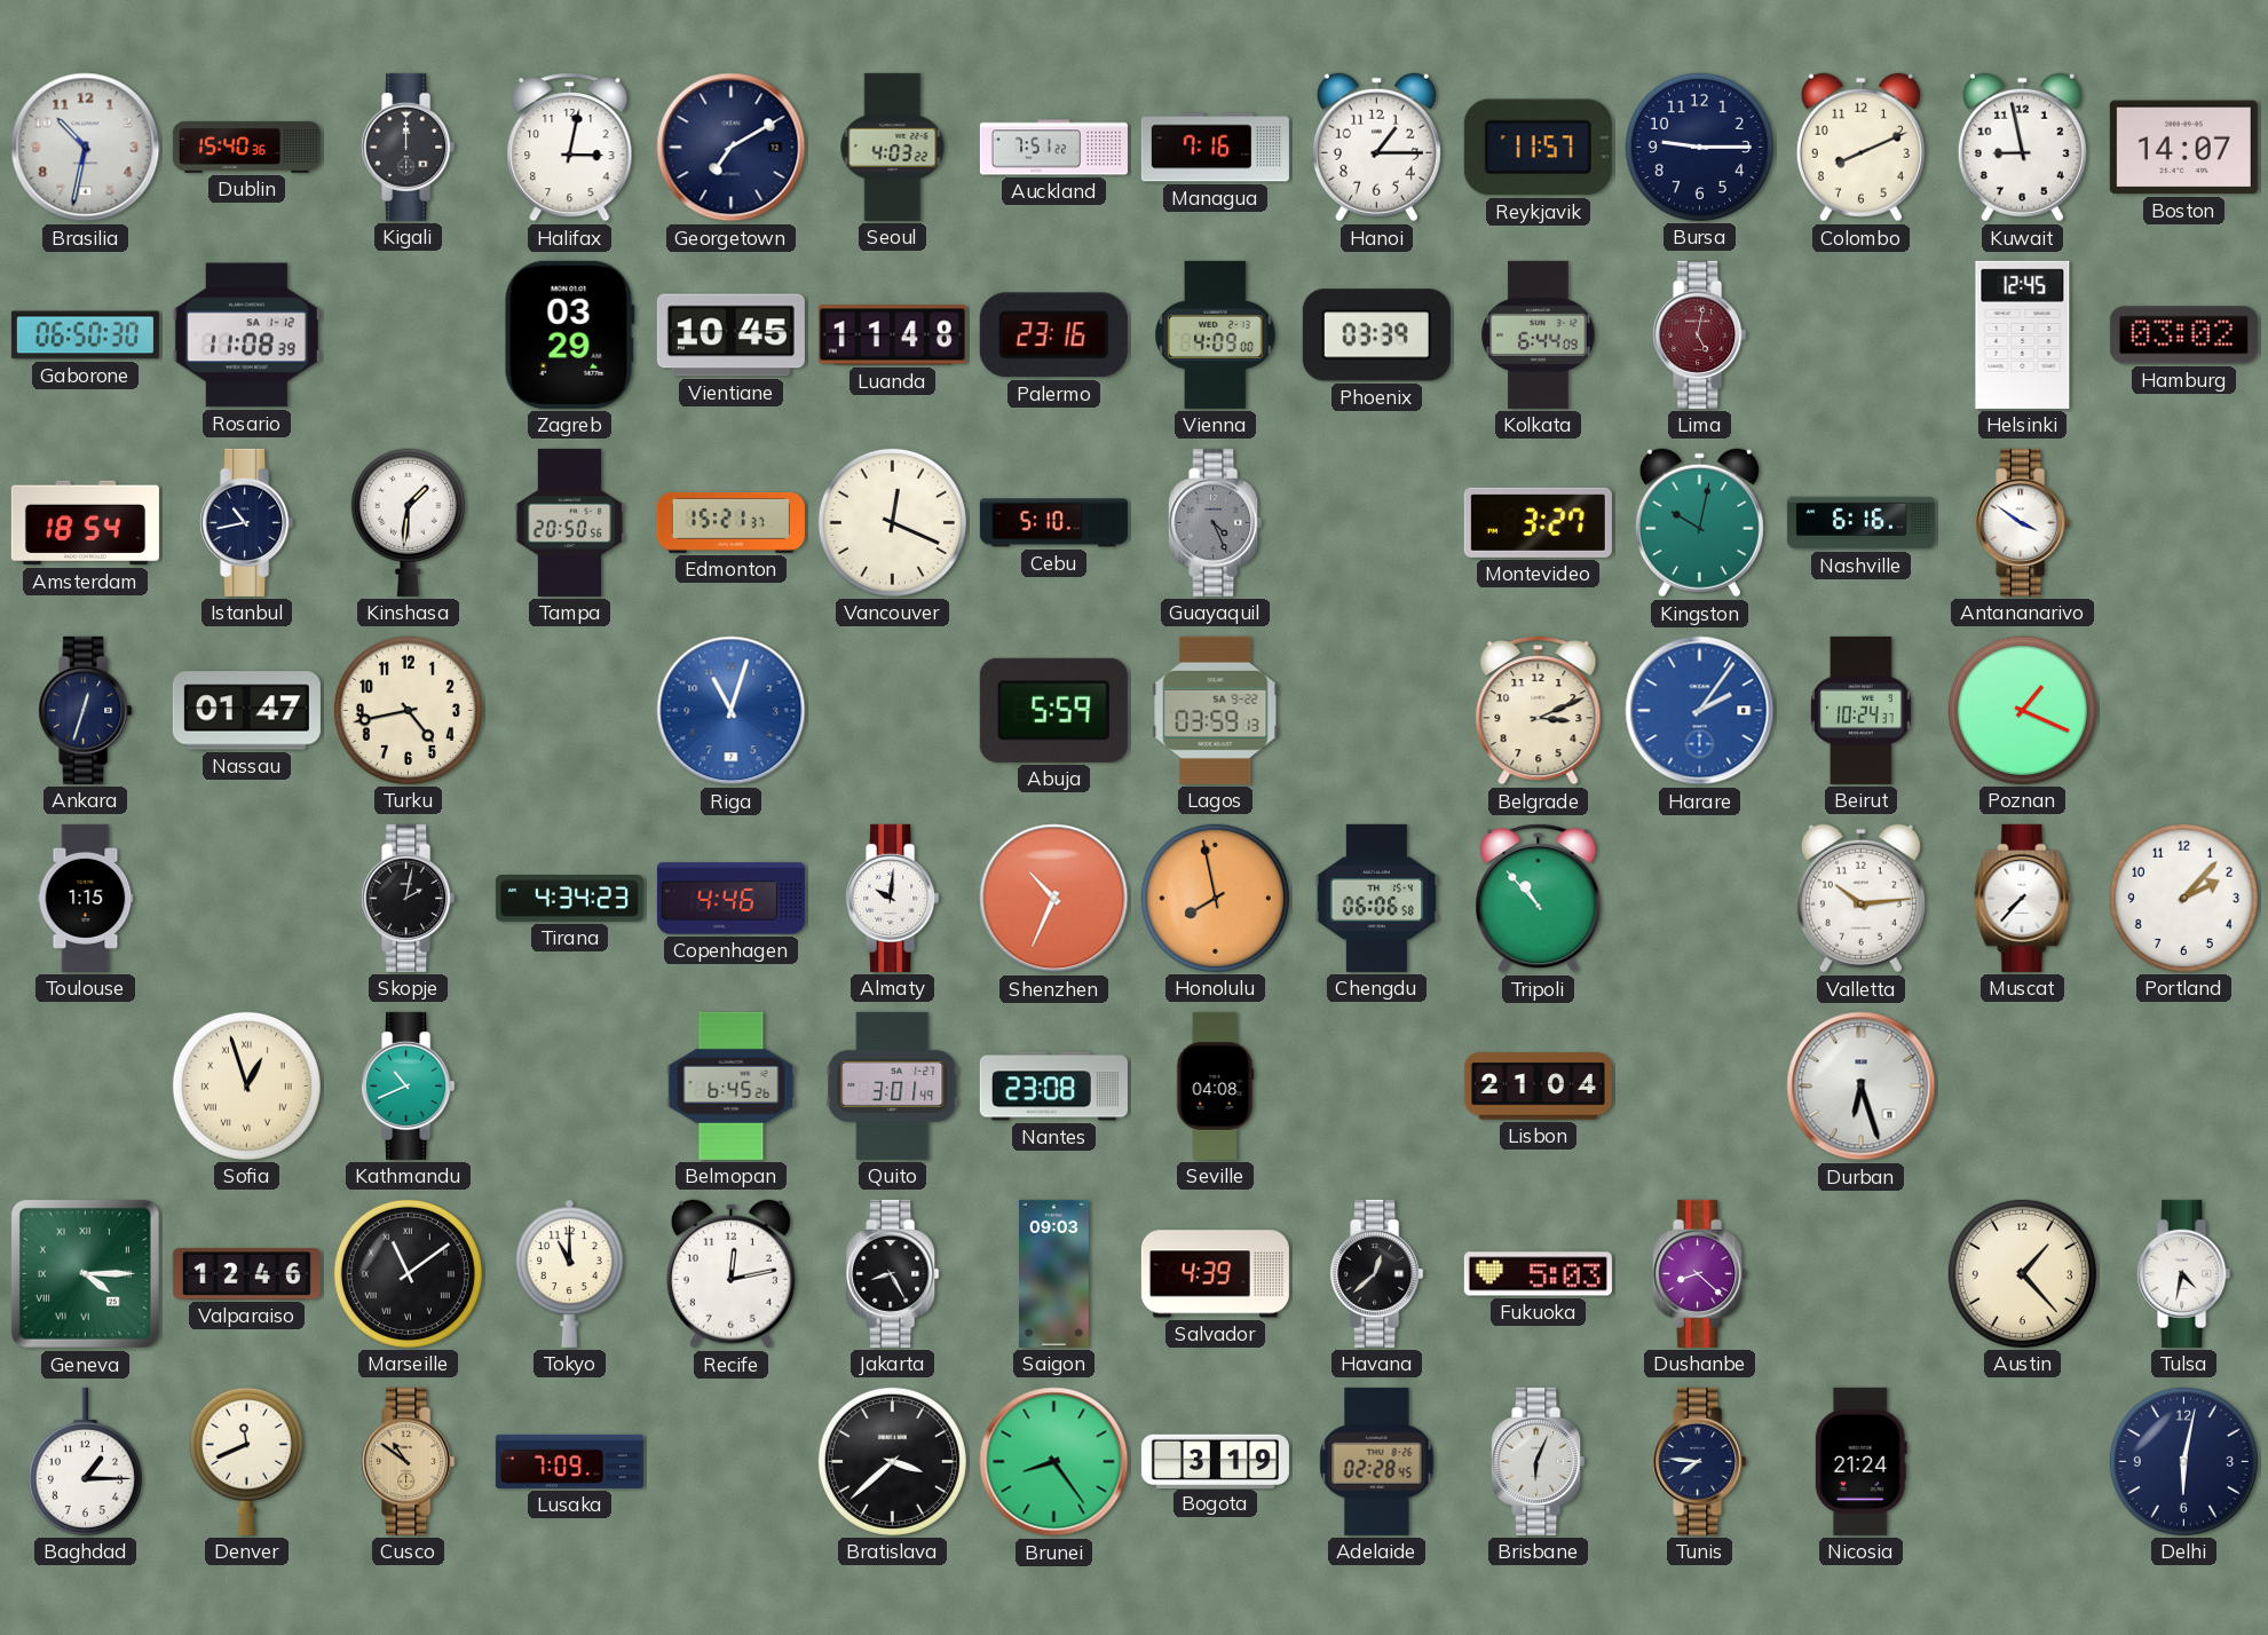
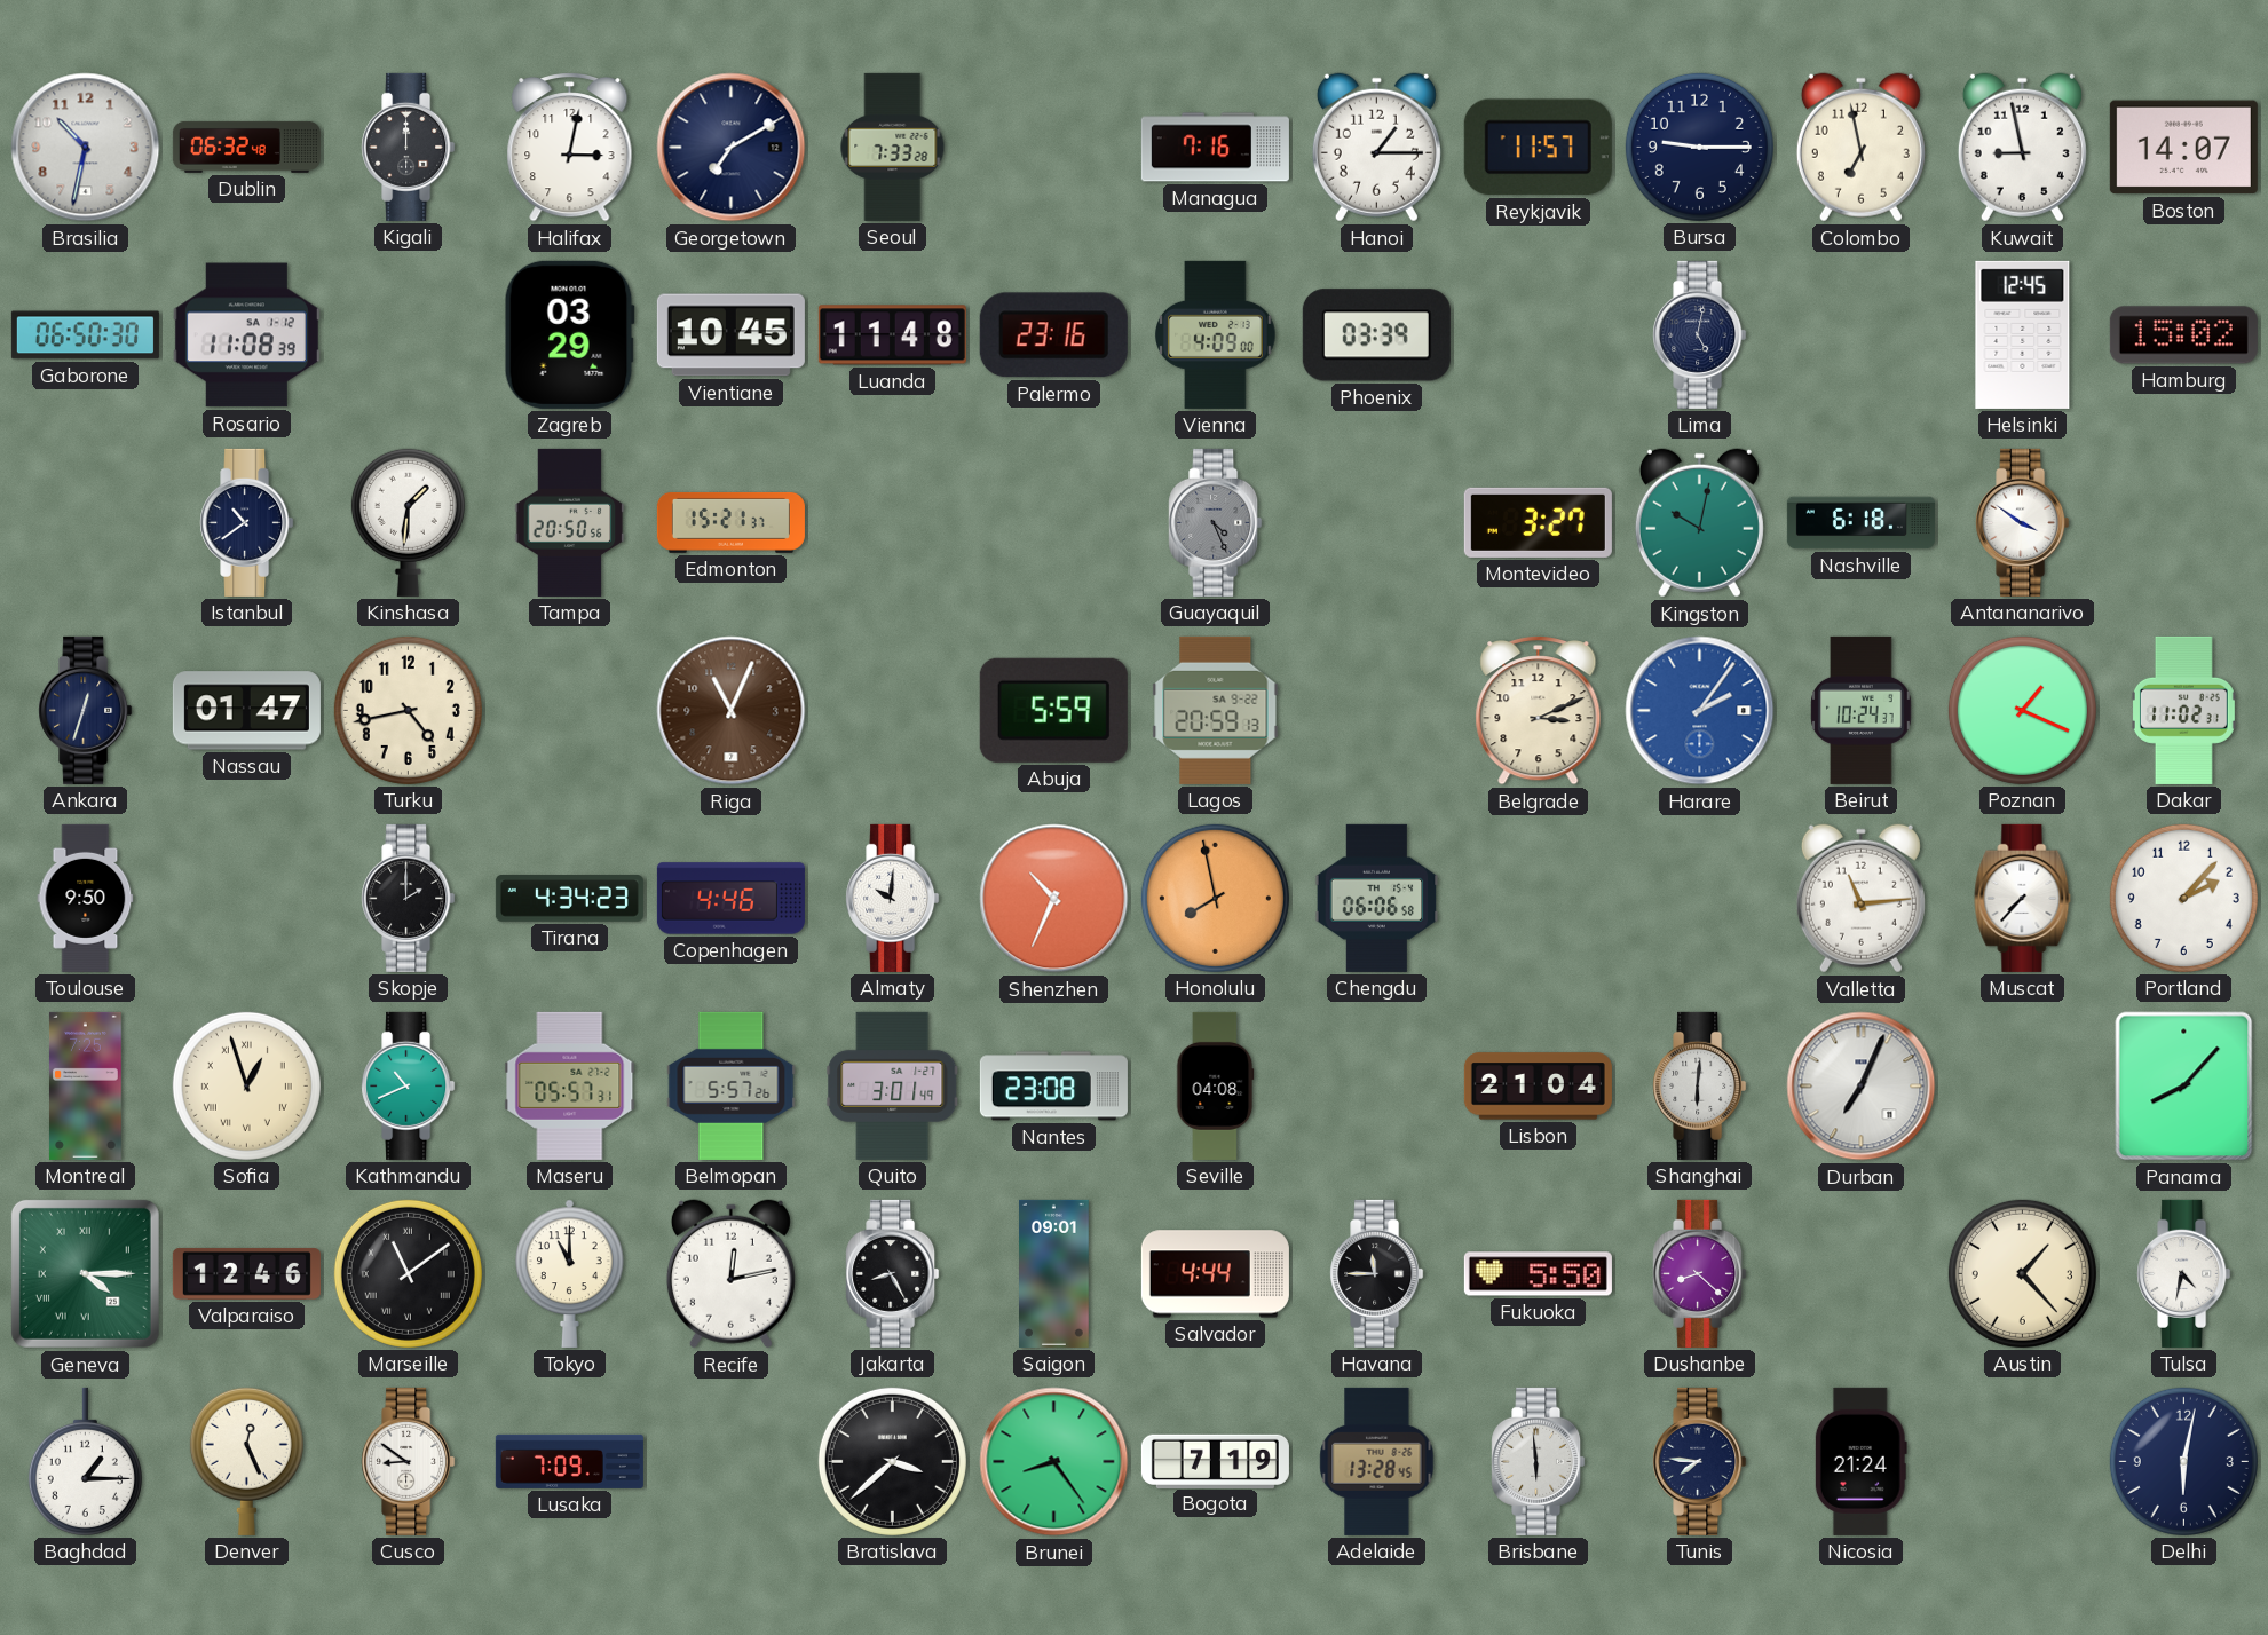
Dublin: 15:40 -> 06:32 (246, 147)
Seoul: 4:03 -> 7:33 (893, 147)
Auckland: 7:51 -> none (1053, 148)
Colombo: 8:11 -> 6:58 (1860, 148)
Kolkata: 6:44 -> none (1539, 334)
Lima dial: burgundy -> navy (1700, 334)
Hamburg: 03:02 -> 15:02 (2183, 335)
Amsterdam: 18:54 -> none (85, 523)
Istanbul: 10:43 -> 10:39 (247, 522)
Vancouver: 12:19 -> none (892, 522)
Cebu: 5:10 -> none (1053, 523)
Nashville: 6:16 -> 6:18 (1860, 523)
Riga: 11:03 -> 11:04 (732, 711)
Riga dial: blue -> brown (732, 711)
Lagos: 03:59 -> 20:59 (1216, 710)
Dakar: none -> 11:02 (2183, 710)
Toulouse: 1:15 -> 9:50 (86, 898)
Skopje: 2:02 -> 2:00 (409, 898)
Tripoli: 10:53 -> none (1539, 899)
Valletta: 10:14 -> 11:14 (1860, 899)
Montreal: none -> 7:25 (85, 1085)
Maseru: none -> 05:57 (570, 1085)
Belmopan: 6:45 -> 5:57 (732, 1085)
Shanghai: none -> 6:01 (1700, 1085)
Durban: 6:27 -> 7:04 (1862, 1087)
Panama: none -> 8:07 (2184, 1087)
Saigon: 09:03 -> 09:01 (1054, 1273)
Salvador: 4:39 -> 4:44 (1215, 1274)
Havana: 12:38 -> 11:45 (1377, 1273)
Fukuoka: 5:03 -> 5:50 (1538, 1274)
Denver: 11:41 -> 12:26 (246, 1461)
Cusco: 10:51 -> 8:51 (409, 1461)
Cusco dial: champagne -> white (409, 1461)
Bogota: 3:19 -> 7:19 (1215, 1461)
Adelaide: 02:28 -> 13:28 (1377, 1461)
Brisbane: 6:04 -> 5:59 (1539, 1461)
